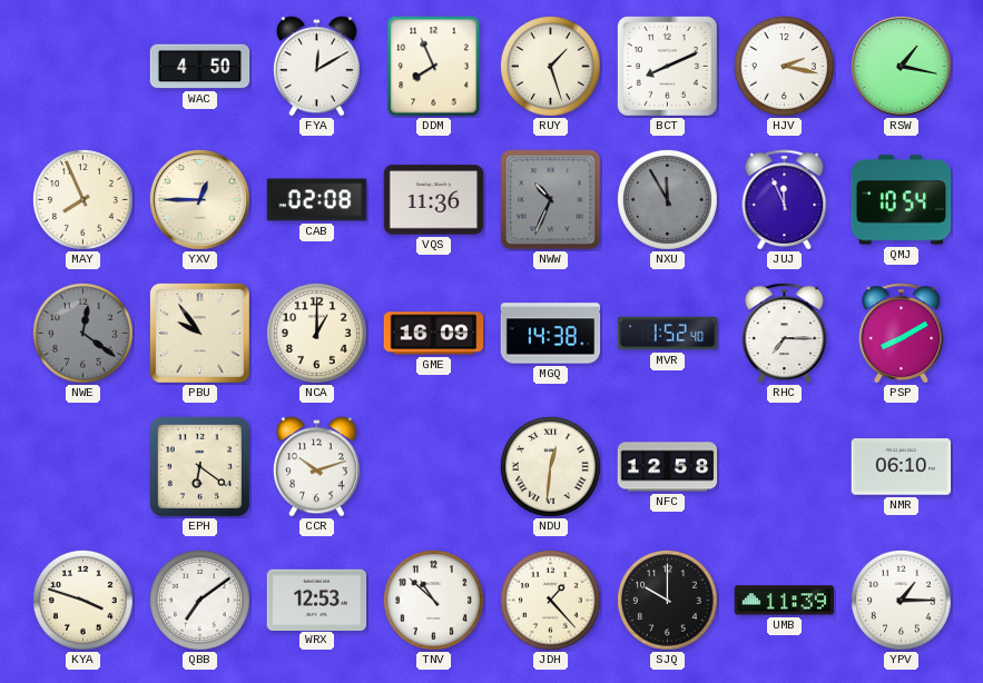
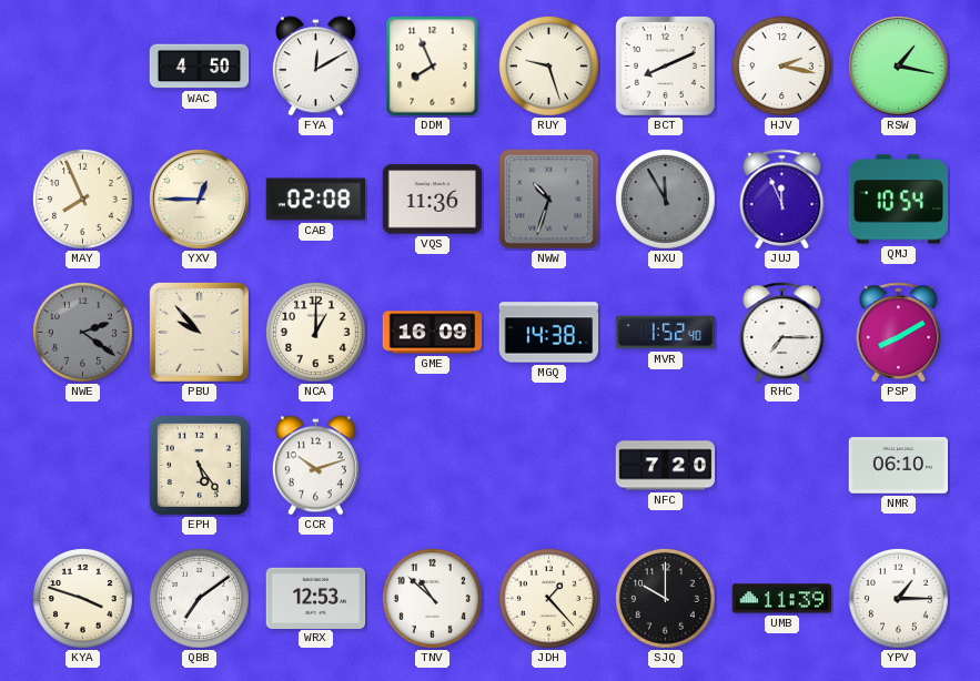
RUY: 1:27 -> 9:27 (549, 67)
NWW: 10:34 -> 10:33 (549, 200)
NWE: 12:21 -> 2:21 (83, 333)
PBU: 9:54 -> 9:53 (199, 332)
EPH: 6:21 -> 5:24 (199, 465)
NDU: 12:31 -> none (551, 467)
NFC: 12:58 -> 7:20 (666, 466)
